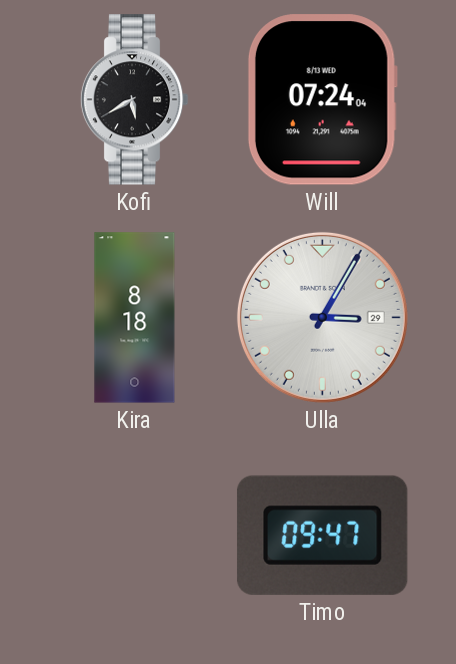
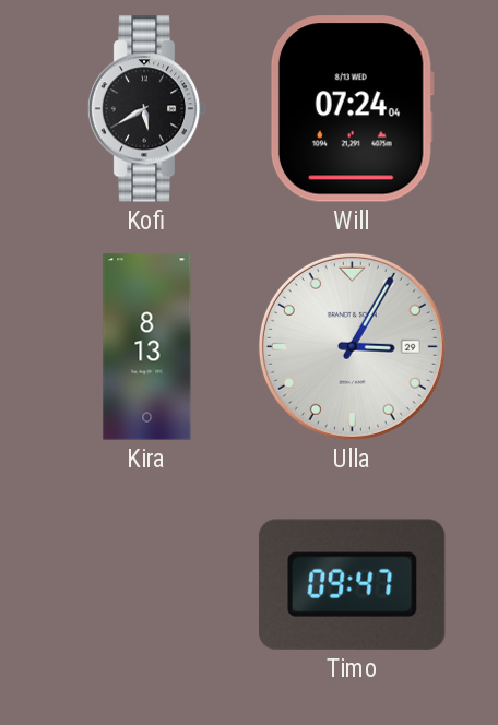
Kira: 8:18 -> 8:13 (147, 347)
